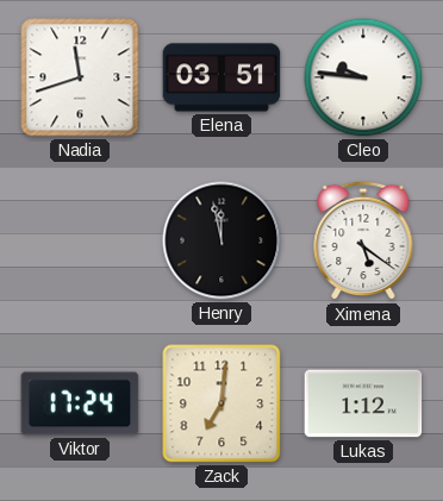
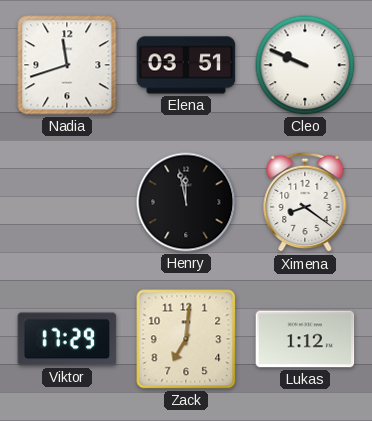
Cleo: 9:46 -> 9:49 (305, 65)
Ximena: 5:21 -> 8:21 (305, 202)
Viktor: 17:24 -> 17:29 (67, 339)
